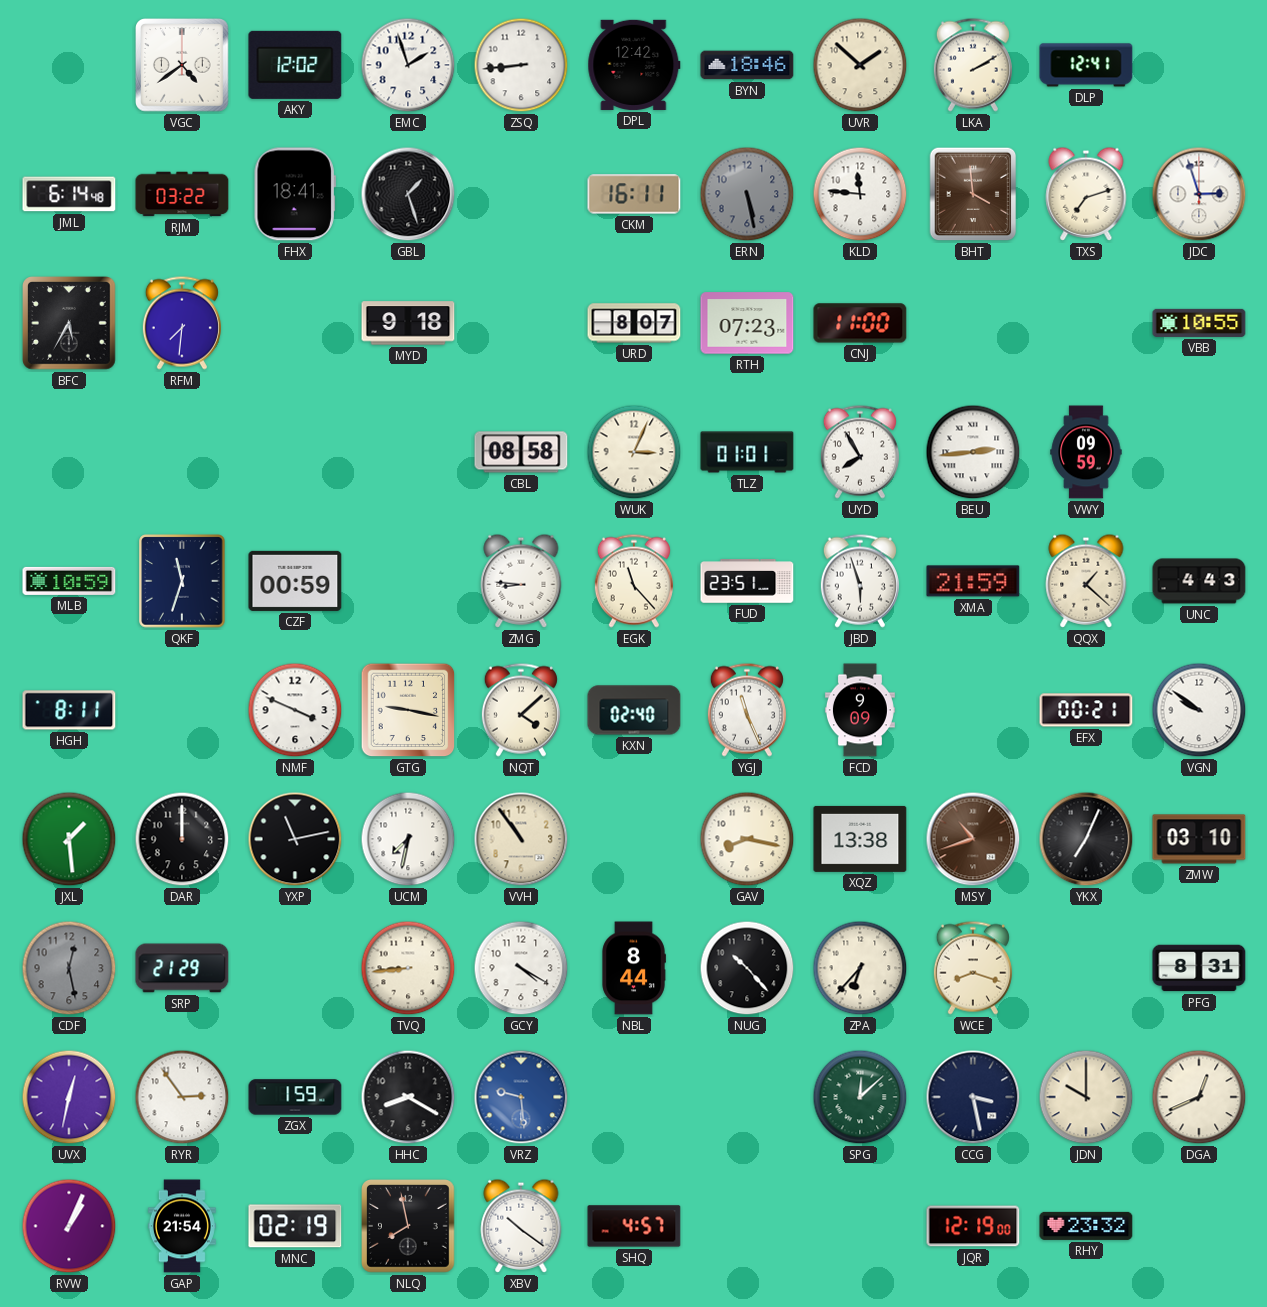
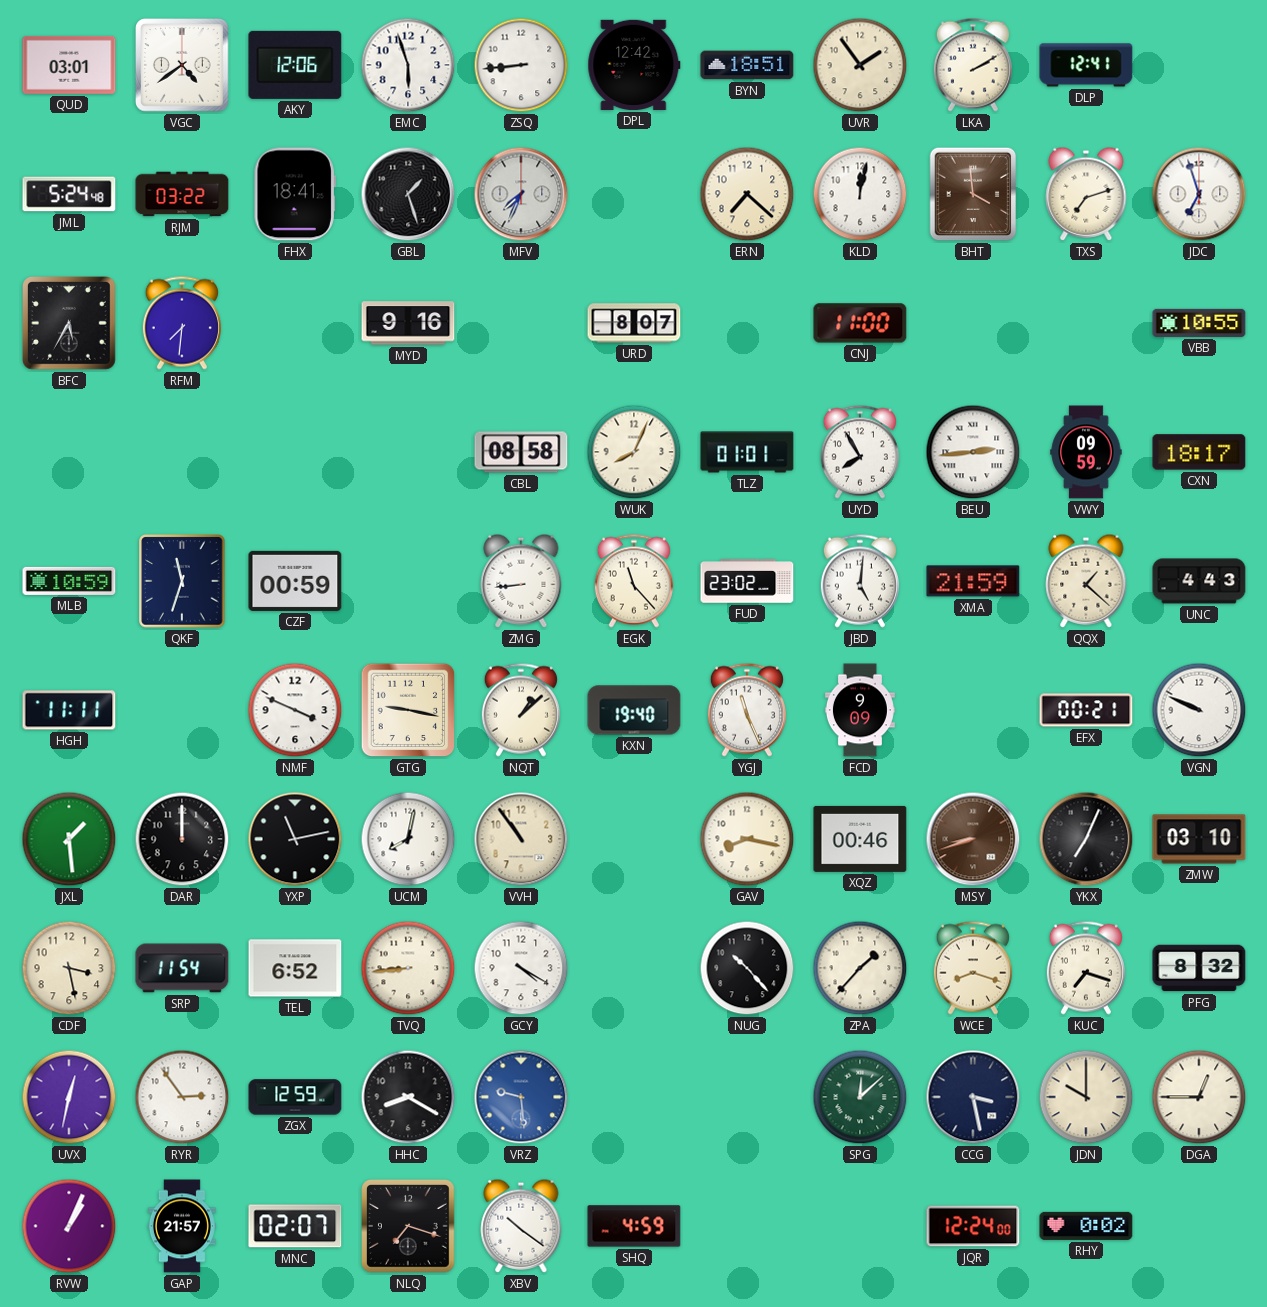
QUD: none -> 03:01 (69, 65)
AKY: 12:02 -> 12:06 (295, 65)
EMC: 1:57 -> 5:57 (408, 65)
BYN: 18:46 -> 18:51 (747, 65)
UVR: 1:52 -> 1:54 (860, 65)
JML: 6:14 -> 5:24 (69, 194)
MFV: none -> 7:34 (521, 194)
CKM: 16:11 -> none (634, 194)
ERN: 5:28 -> 7:22 (747, 194)
ERN dial: grey -> cream (747, 194)
KLD: 11:46 -> 12:02 (860, 194)
JDC: 2:57 -> 6:57 (1199, 194)
MYD: 9:18 -> 9:16 (408, 323)
RTH: 07:23 -> none (747, 323)
WUK: 3:04 -> 8:04 (634, 452)
CXN: none -> 18:17 (1199, 452)
ZMG: 8:46 -> 8:44 (521, 581)
FUD: 23:51 -> 23:02 (747, 581)
JBD: 5:57 -> 5:01 (860, 581)
HGH: 8:11 -> 11:11 (69, 710)
NQT: 4:08 -> 1:08 (521, 710)
KXN: 02:40 -> 19:40 (634, 710)
VGN: 9:51 -> 9:49 (1199, 710)
UCM: 7:32 -> 8:02 (408, 839)
XQZ: 13:38 -> 00:46 (860, 839)
MSY: 10:42 -> 8:42 (973, 839)
CDF: 12:28 -> 3:28 (69, 968)
CDF dial: grey -> cream (69, 968)
SRP: 21:29 -> 11:54 (182, 968)
TEL: none -> 6:52 (295, 968)
NBL: 8:44 -> none (634, 968)
ZPA: 6:37 -> 1:37 (860, 968)
KUC: none -> 7:18 (1086, 968)
PFG: 8:31 -> 8:32 (1199, 968)
ZGX: 1:59 -> 12:59 (295, 1097)
DGA: 12:41 -> 12:45 (1199, 1097)
GAP: 21:54 -> 21:57 (182, 1226)
MNC: 02:19 -> 02:07 (295, 1226)
NLQ: 7:58 -> 7:18 (409, 1227)
SHQ: 4:57 -> 4:59 (634, 1226)
JQR: 12:19 -> 12:24 (973, 1226)
RHY: 23:32 -> 0:02 (1086, 1226)
